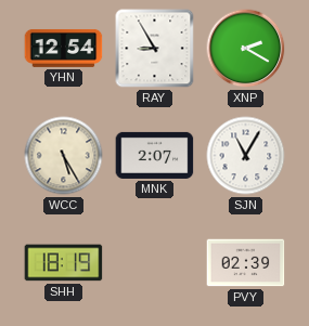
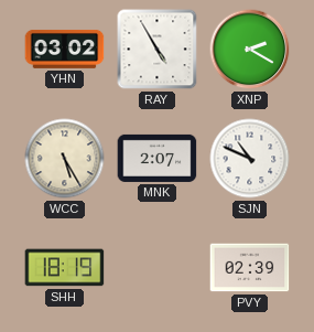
YHN: 12:54 -> 03:02 (65, 49)
RAY: 8:55 -> 4:55 (158, 50)
SJN: 11:05 -> 10:49 (250, 159)
